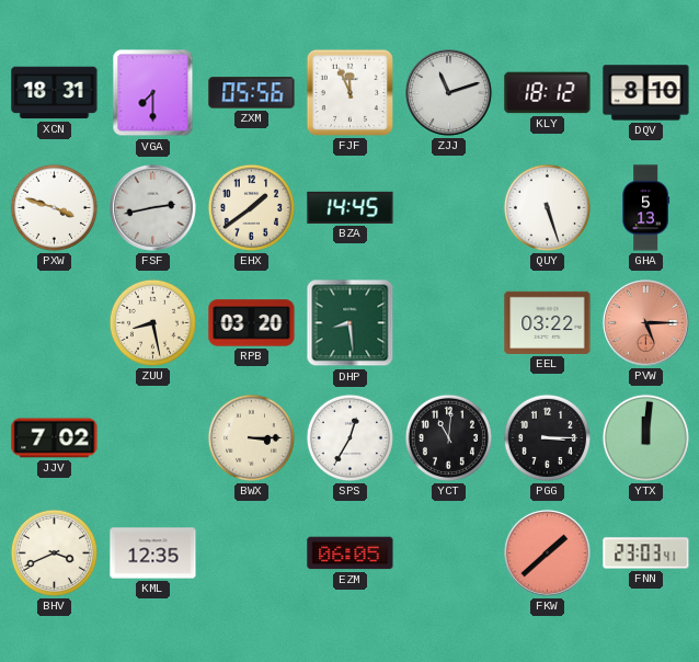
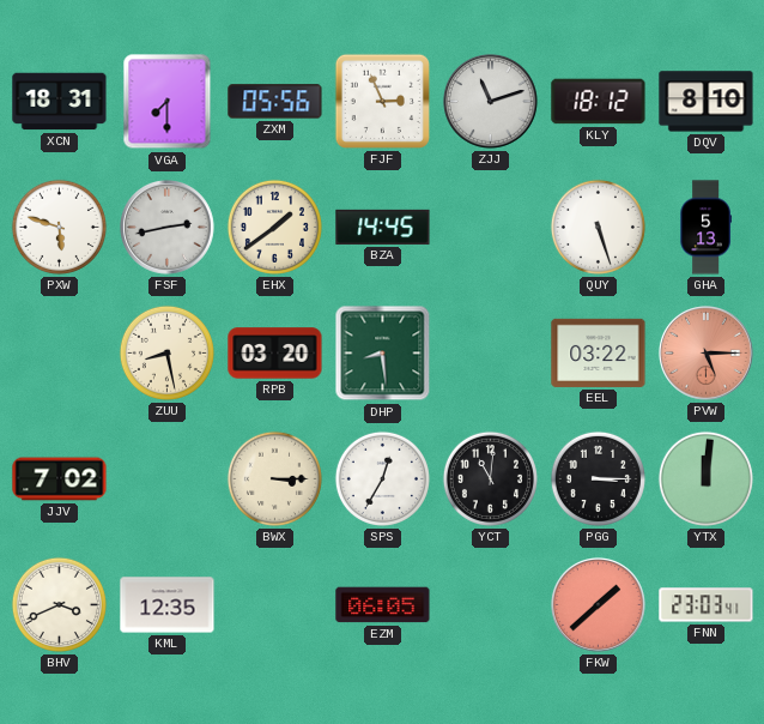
FJF: 11:56 -> 2:56 (382, 101)
PXW: 3:48 -> 5:48 (59, 227)
